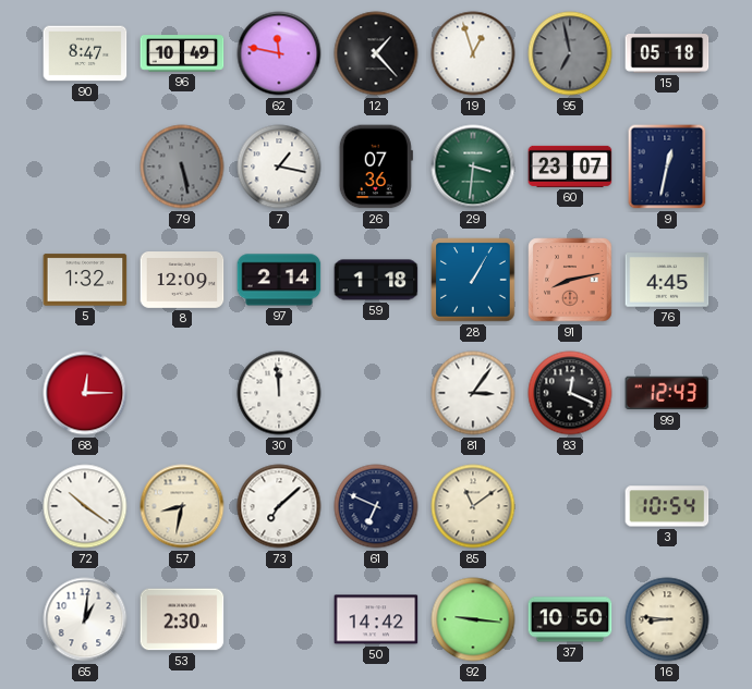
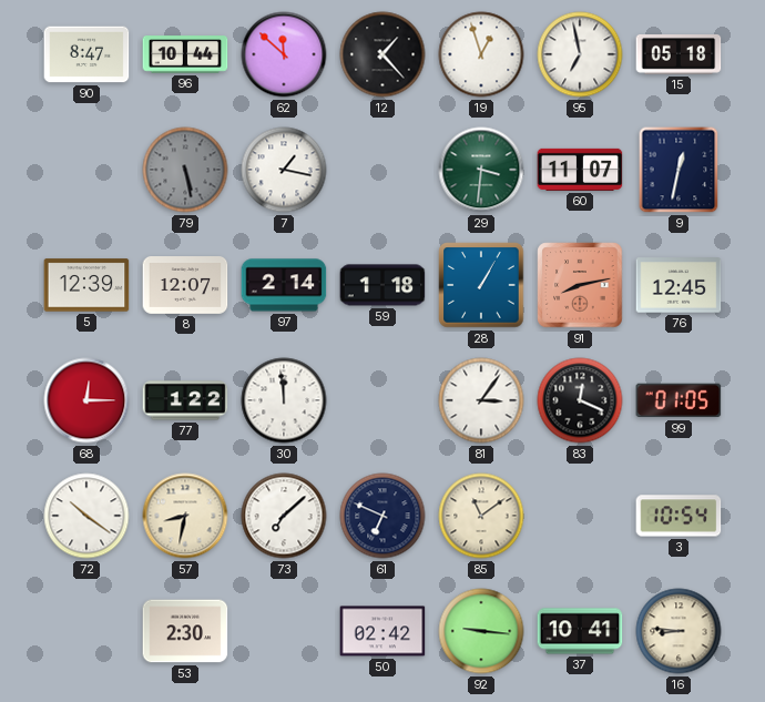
96: 10:49 -> 10:44 (185, 54)
62: 11:47 -> 11:52 (284, 54)
95 dial: grey -> white (580, 54)
26: 07:36 -> none (376, 167)
60: 23:07 -> 11:07 (580, 170)
5: 1:32 -> 12:39 (86, 285)
8: 12:09 -> 12:07 (185, 286)
76: 4:45 -> 12:45 (679, 285)
77: none -> 1:22 (185, 400)
99: 12:43 -> 01:05 (679, 400)
65: 1:01 -> none (85, 619)
50: 14:42 -> 02:42 (382, 631)
37: 10:50 -> 10:41 (580, 631)
